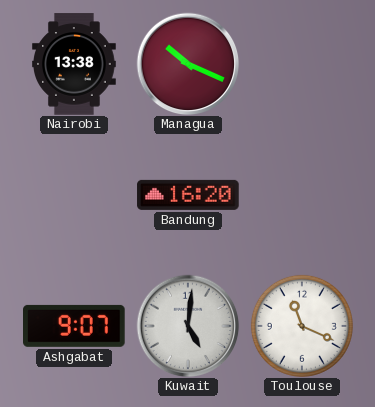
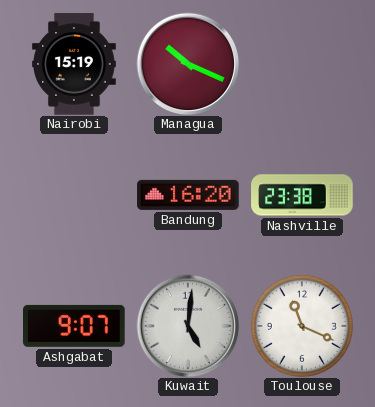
Nairobi: 13:38 -> 15:19 (74, 64)
Nashville: none -> 23:38 (302, 195)
